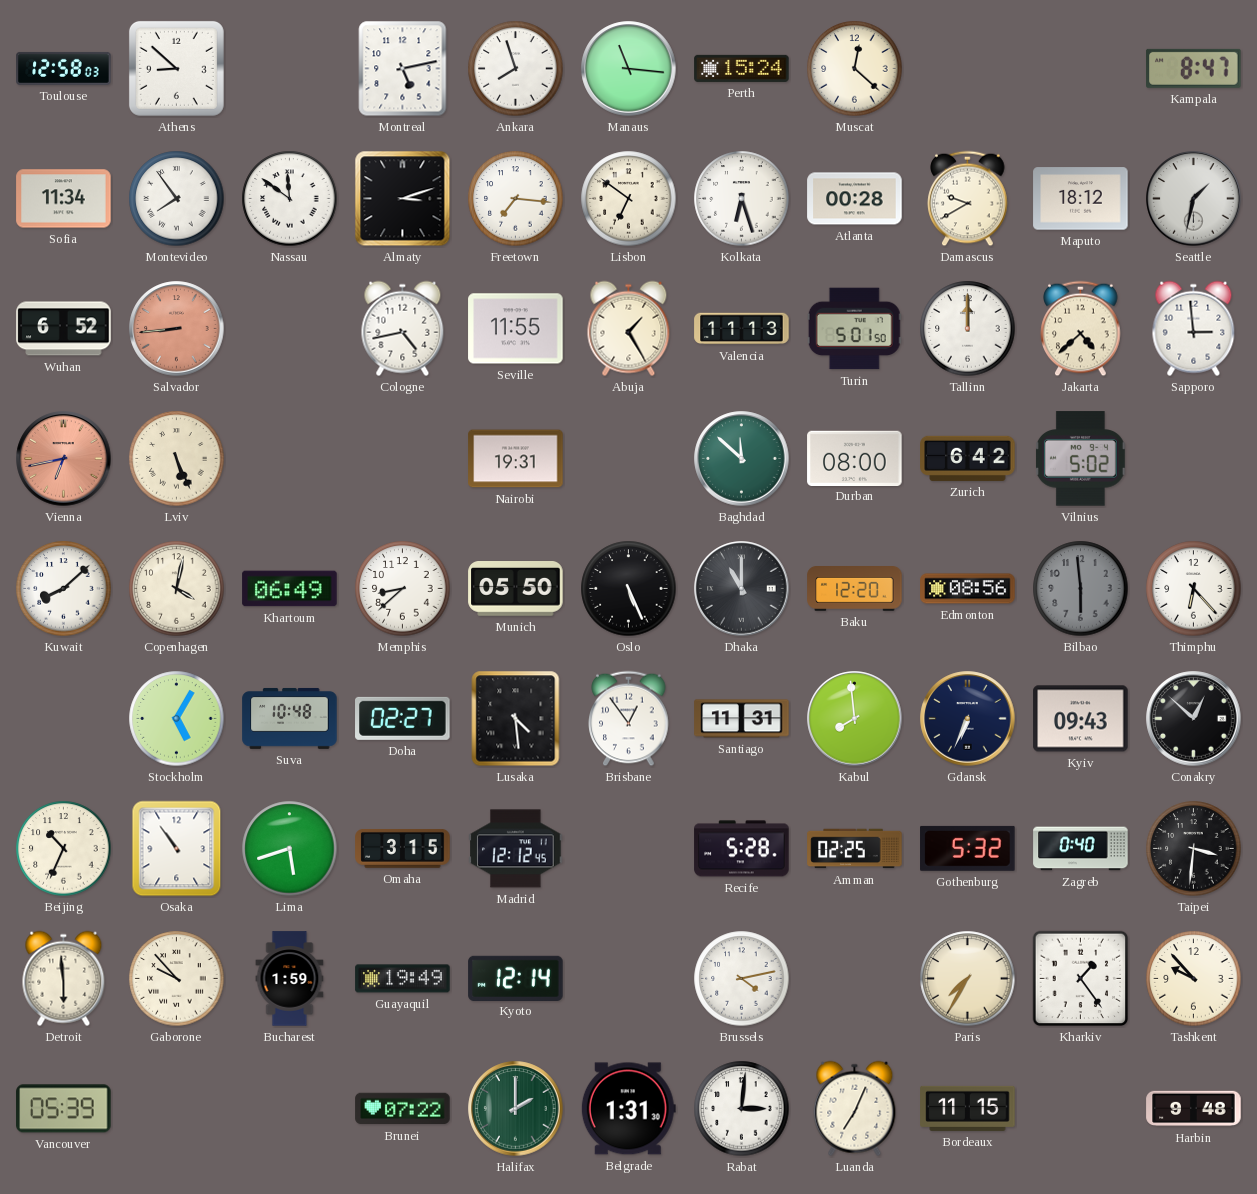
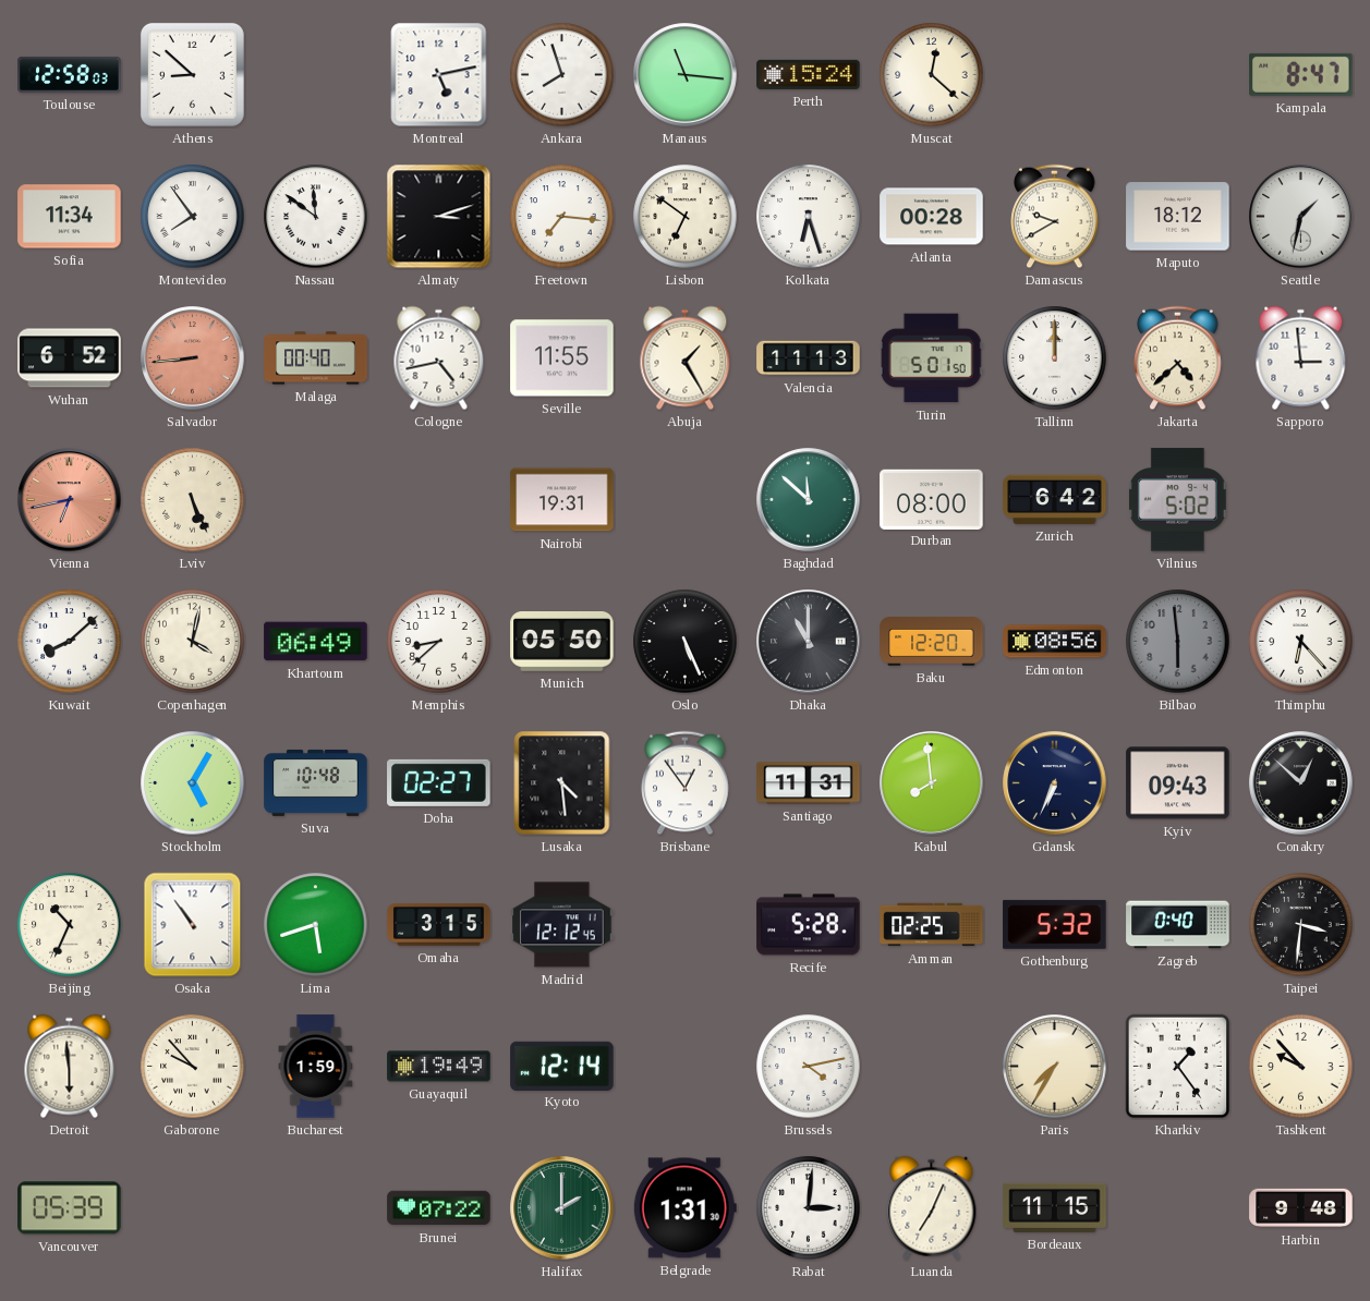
Malaga: none -> 00:40 (316, 358)
